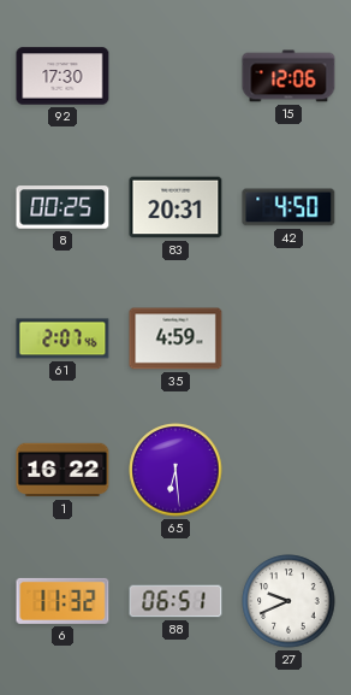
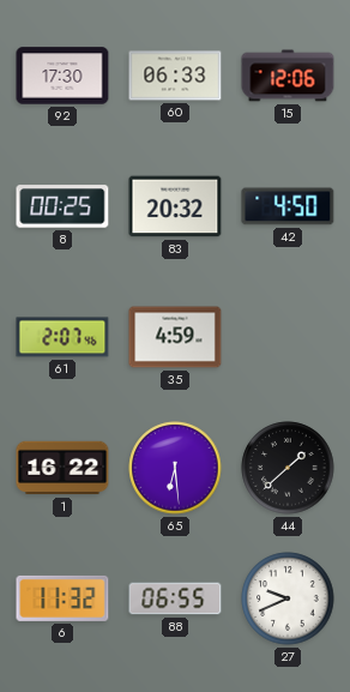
60: none -> 06:33 (175, 76)
83: 20:31 -> 20:32 (175, 206)
44: none -> 1:38 (288, 468)
88: 06:51 -> 06:55 (175, 598)
